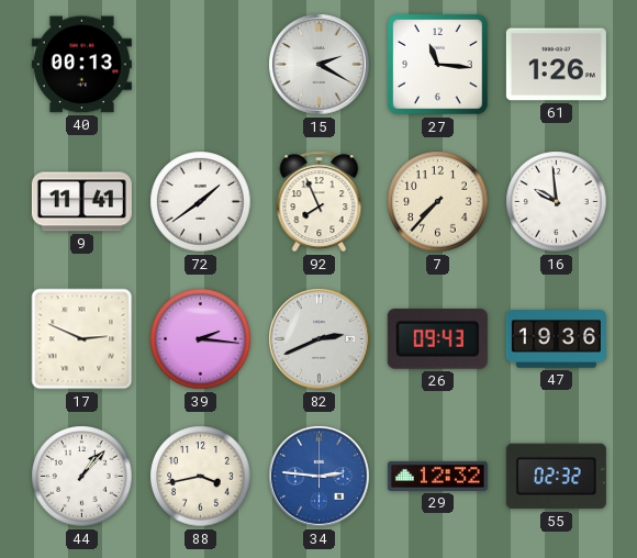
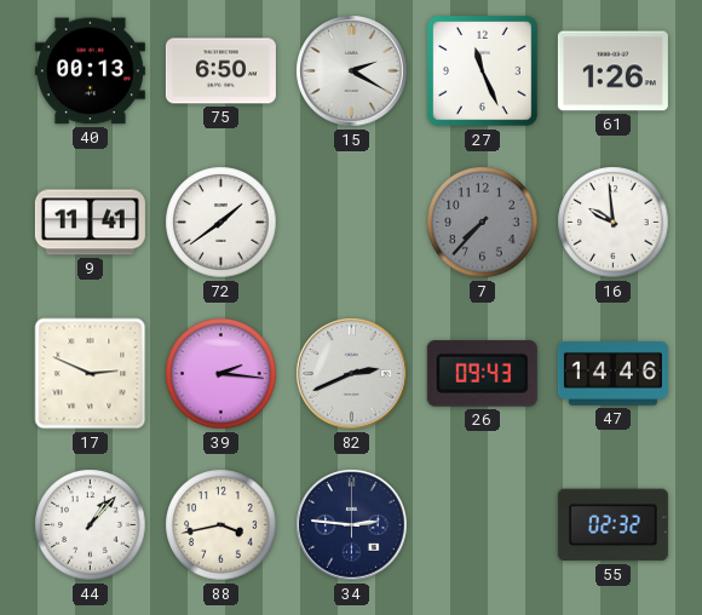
75: none -> 6:50 (220, 71)
27: 11:16 -> 11:26 (483, 71)
92: 7:56 -> none (320, 202)
7 dial: cream -> grey (483, 223)
47: 19:36 -> 14:46 (612, 374)
34 dial: blue -> navy (352, 525)
29: 12:32 -> none (437, 476)
